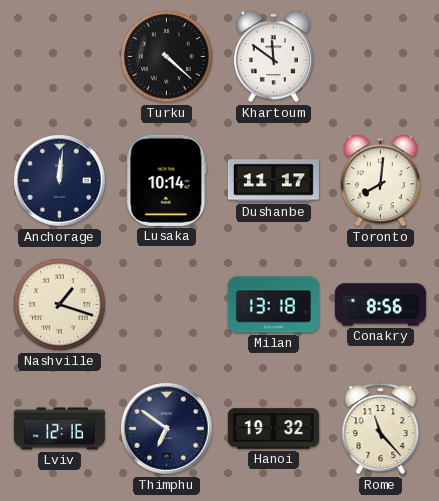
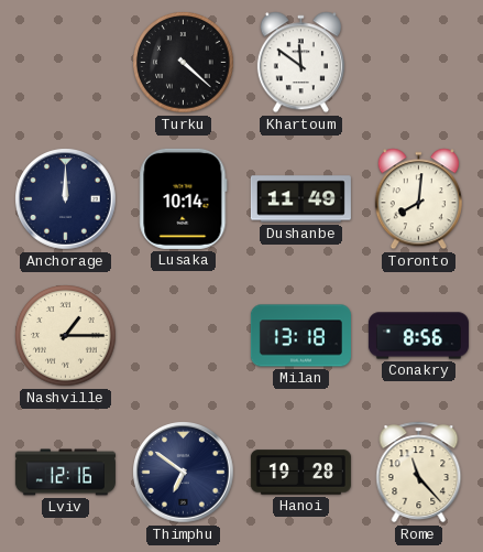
Anchorage: 12:01 -> 12:00 (66, 199)
Dushanbe: 11:17 -> 11:49 (300, 199)
Nashville: 1:18 -> 1:15 (66, 336)
Hanoi: 19:32 -> 19:28 (300, 473)
